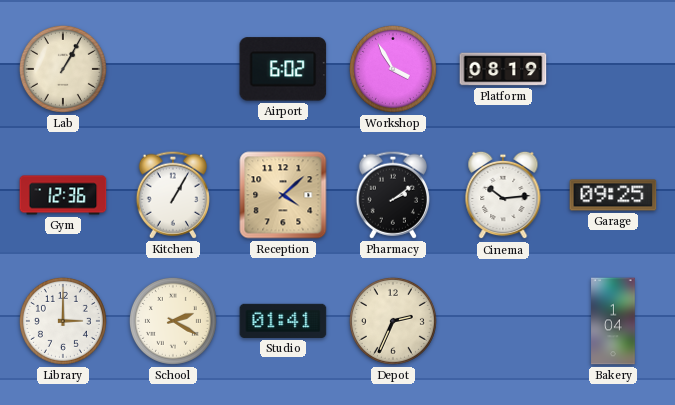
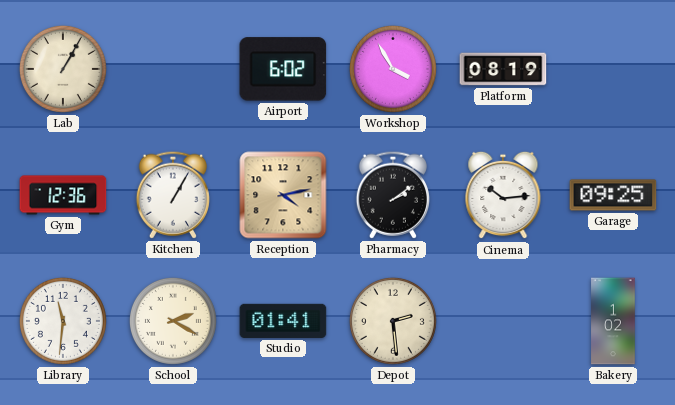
Reception: 4:08 -> 4:13 (283, 195)
Library: 3:00 -> 11:31 (63, 321)
Depot: 2:34 -> 2:29 (393, 321)
Bakery: 1:04 -> 1:02 (613, 321)
